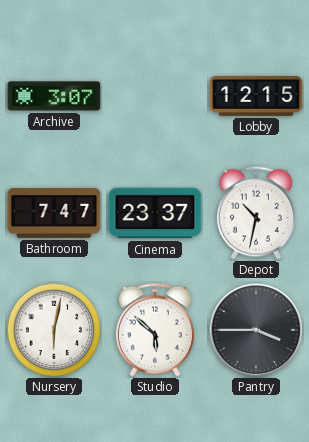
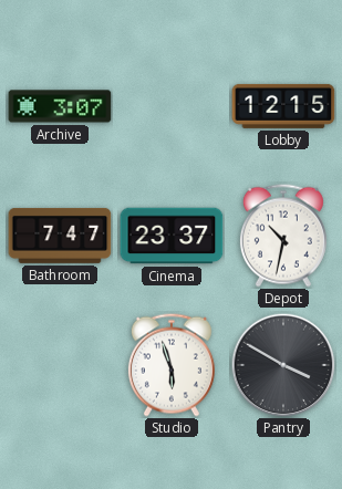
Nursery: 6:02 -> none (54, 330)
Studio: 5:52 -> 5:57 (172, 365)
Pantry: 3:45 -> 3:50 (283, 365)
